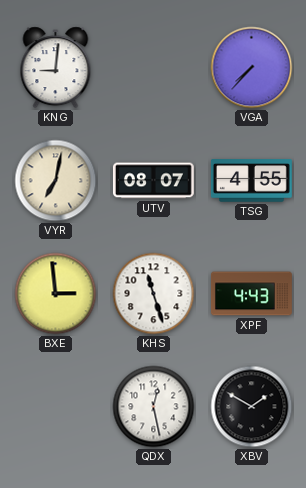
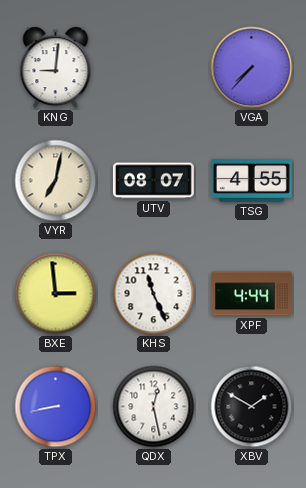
KHS: 11:27 -> 11:26 (154, 294)
XPF: 4:43 -> 4:44 (251, 294)
TPX: none -> 8:43 (56, 407)
